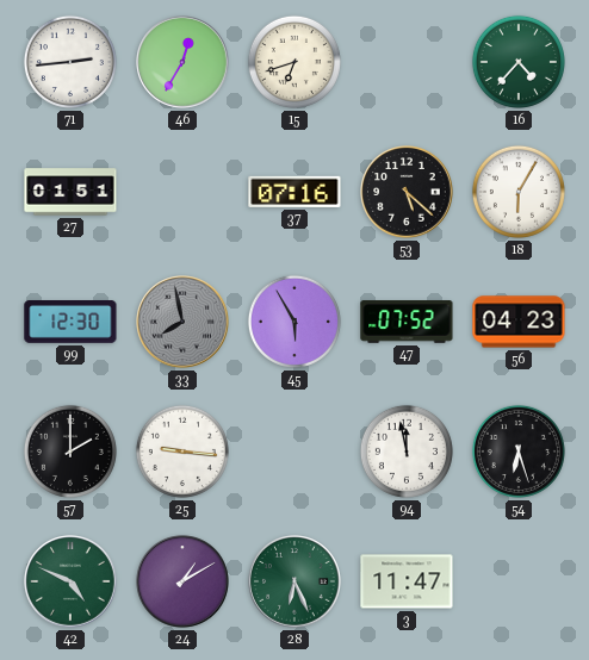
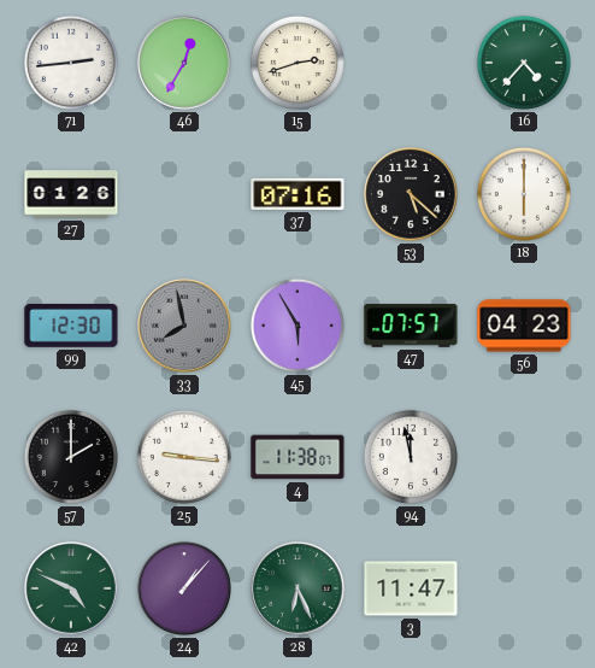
15: 6:42 -> 2:42 (297, 63)
27: 01:51 -> 01:26 (71, 194)
18: 6:05 -> 6:00 (524, 194)
47: 07:52 -> 07:57 (411, 326)
4: none -> 11:38 (297, 457)
54: 6:27 -> none (519, 452)
24: 1:10 -> 1:07 (184, 588)
